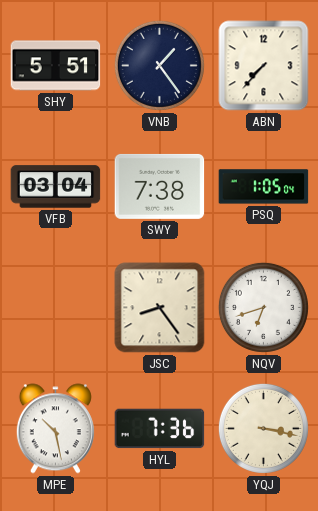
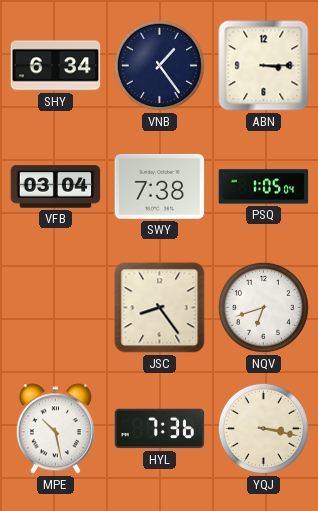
SHY: 5:51 -> 6:34 (56, 66)
ABN: 7:37 -> 3:15 (264, 66)
